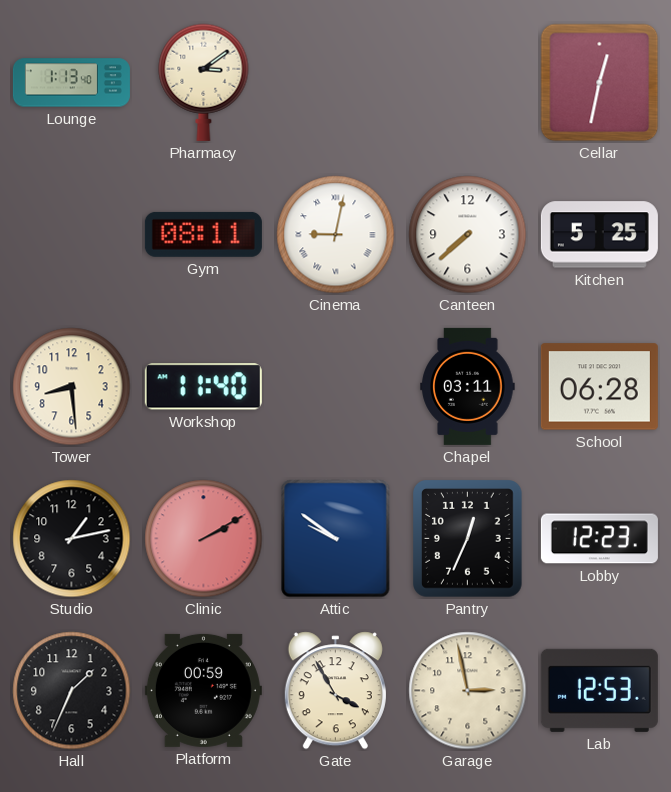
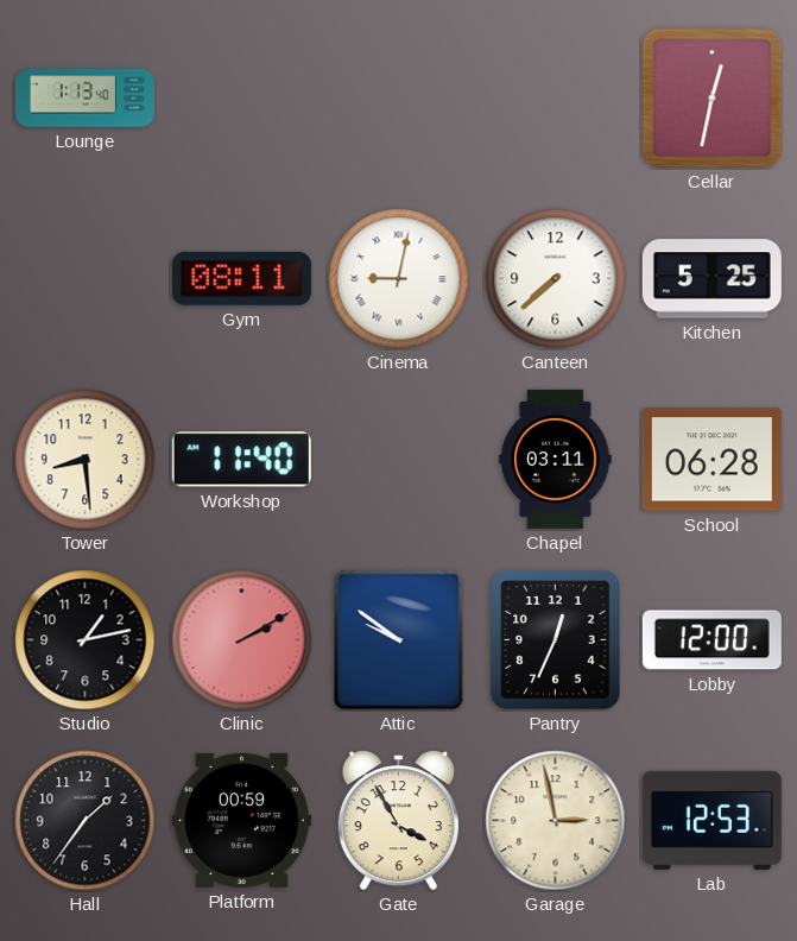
Pharmacy: 3:09 -> none (204, 82)
Lobby: 12:23 -> 12:00 (711, 640)
Hall: 1:34 -> 1:36 (86, 821)
